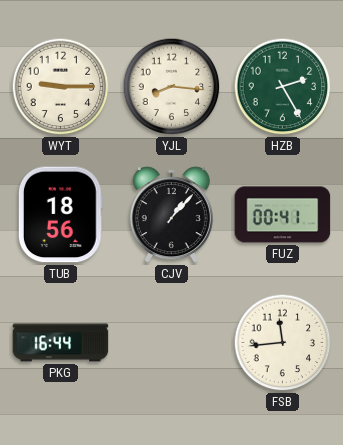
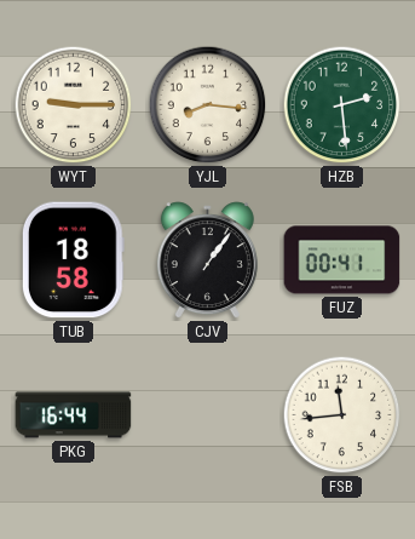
HZB: 2:25 -> 2:29 (342, 105)
TUB: 18:56 -> 18:58 (73, 260)
CJV: 1:07 -> 1:06 (207, 260)
